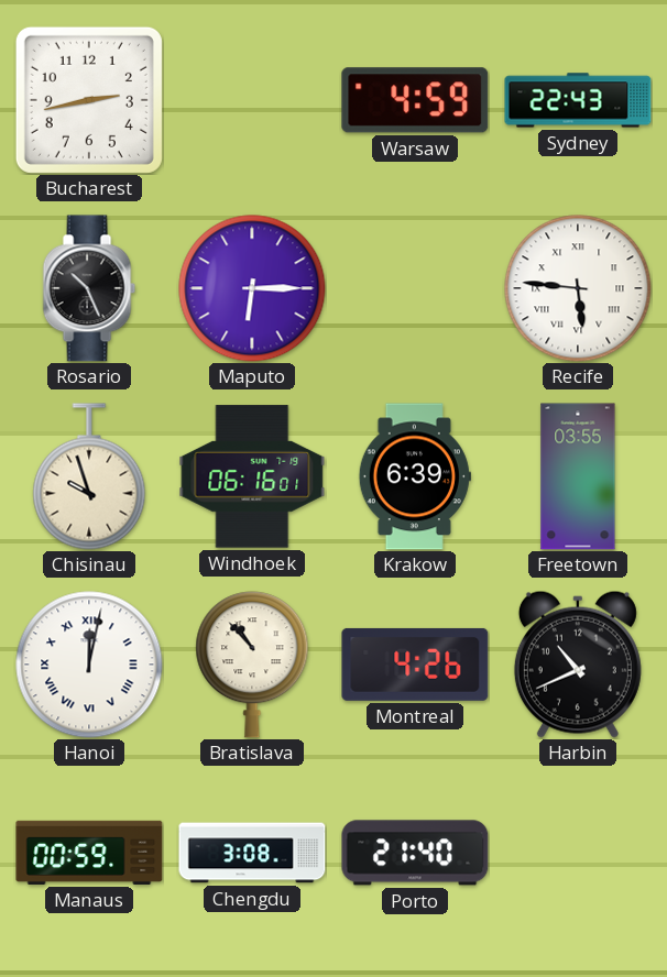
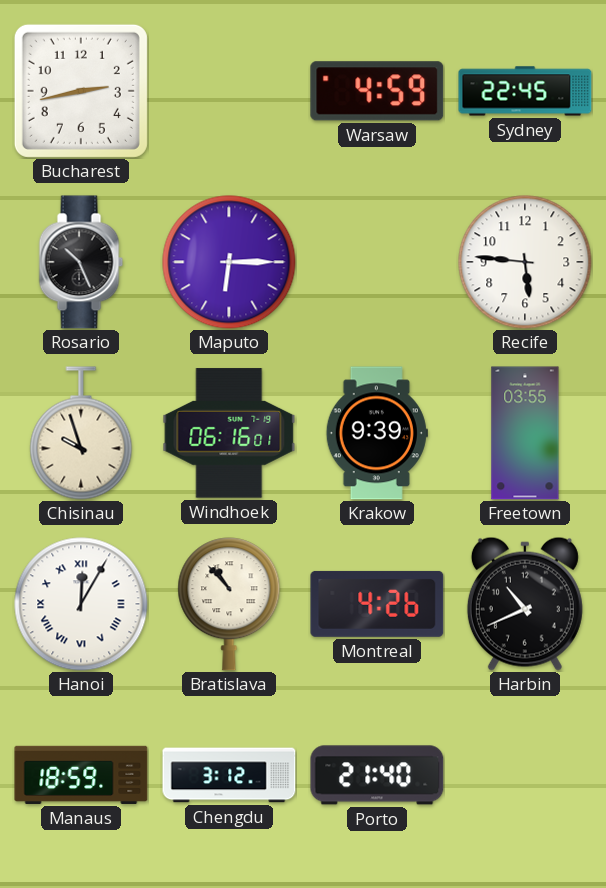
Sydney: 22:43 -> 22:45 (525, 91)
Recife numerals: Roman -> Arabic (525, 262)
Krakow: 6:39 -> 9:39 (377, 433)
Hanoi: 12:02 -> 12:05 (81, 604)
Manaus: 00:59 -> 18:59 (81, 775)
Chengdu: 3:08 -> 3:12 (229, 775)
